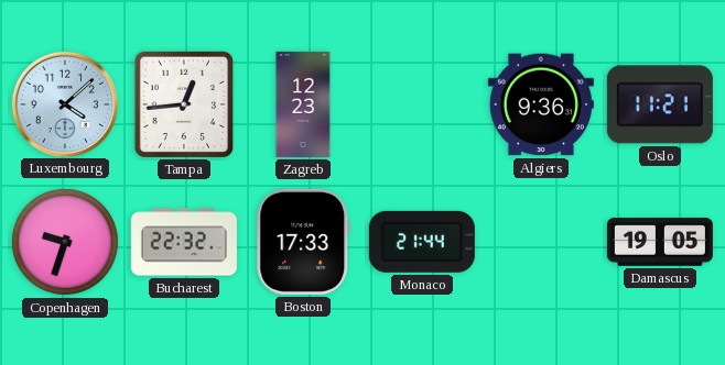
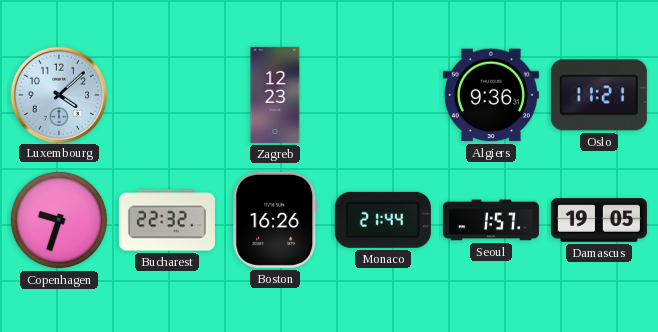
Tampa: 12:44 -> none (184, 104)
Boston: 17:33 -> 16:26 (275, 220)
Seoul: none -> 1:57 (491, 220)
